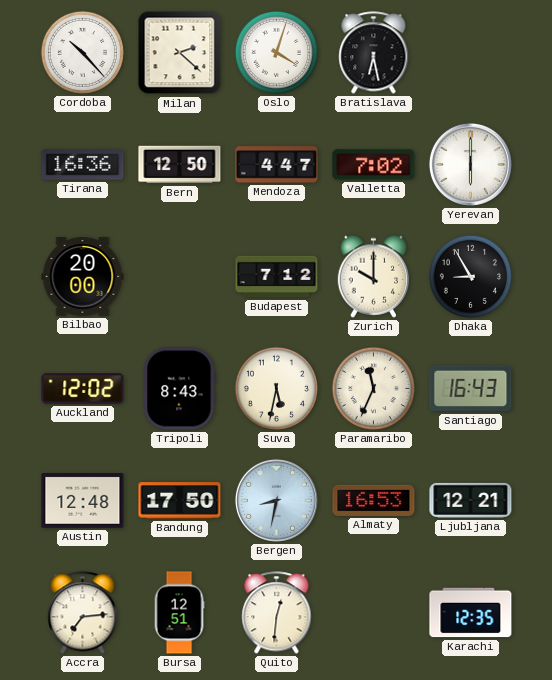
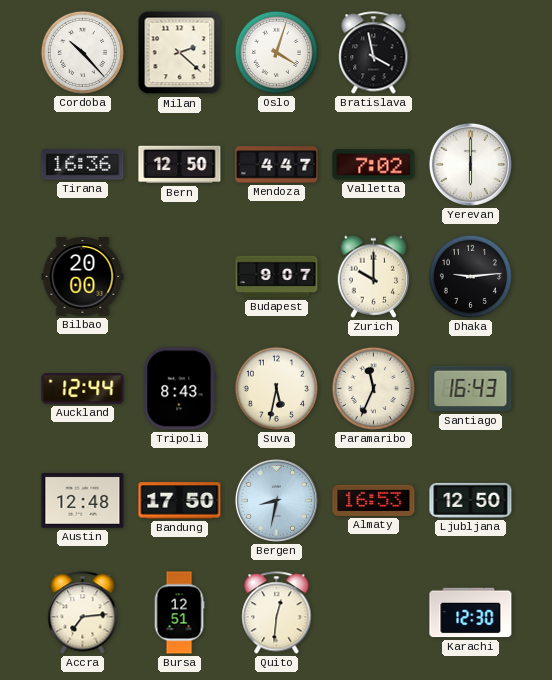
Bratislava: 6:28 -> 3:58 (374, 53)
Budapest: 7:12 -> 9:07 (277, 277)
Dhaka: 8:55 -> 9:14 (470, 276)
Auckland: 12:02 -> 12:44 (83, 389)
Ljubljana: 12:21 -> 12:50 (471, 500)
Karachi: 12:35 -> 12:30 (471, 613)
